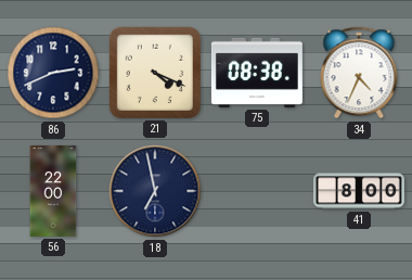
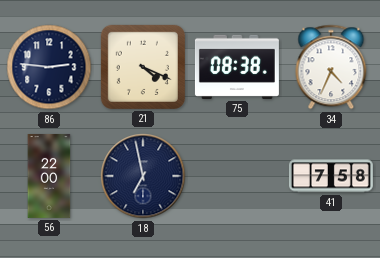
86: 2:41 -> 2:46 (49, 67)
41: 8:00 -> 7:58 (331, 176)
